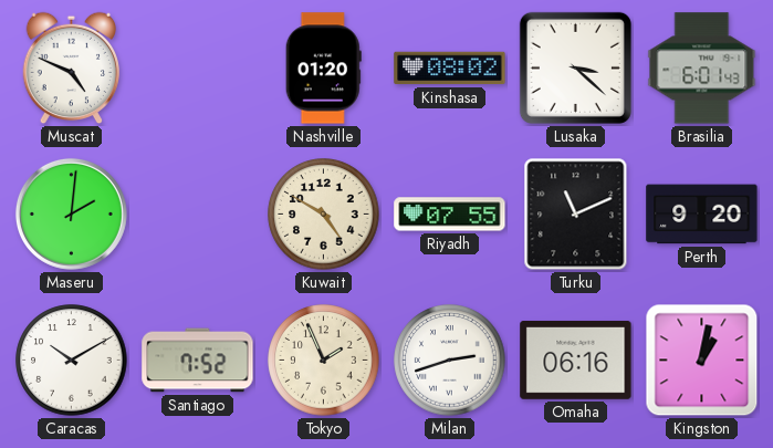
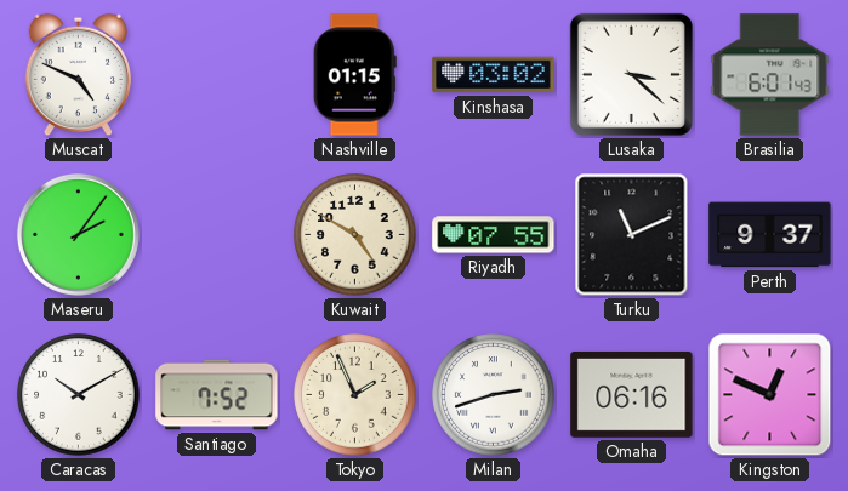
Nashville: 01:20 -> 01:15 (354, 75)
Kinshasa: 08:02 -> 03:02 (494, 75)
Maseru: 2:01 -> 2:06 (78, 234)
Perth: 9:20 -> 9:37 (770, 235)
Kingston: 1:02 -> 12:49 (770, 395)
